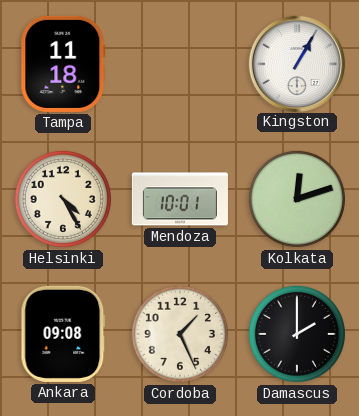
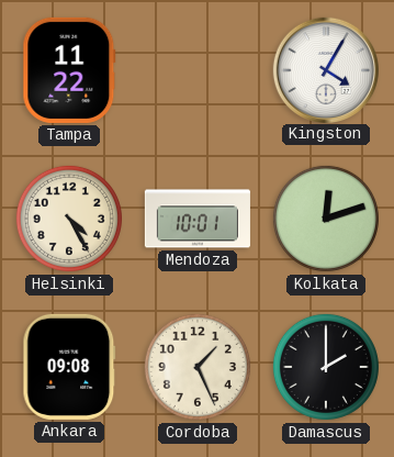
Tampa: 11:18 -> 11:22 (69, 70)
Kingston: 1:05 -> 4:05 (325, 69)
